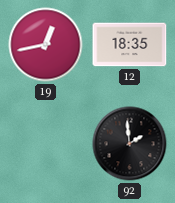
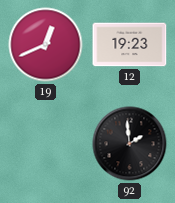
19: 12:43 -> 12:41 (46, 45)
12: 18:35 -> 19:23 (130, 45)
